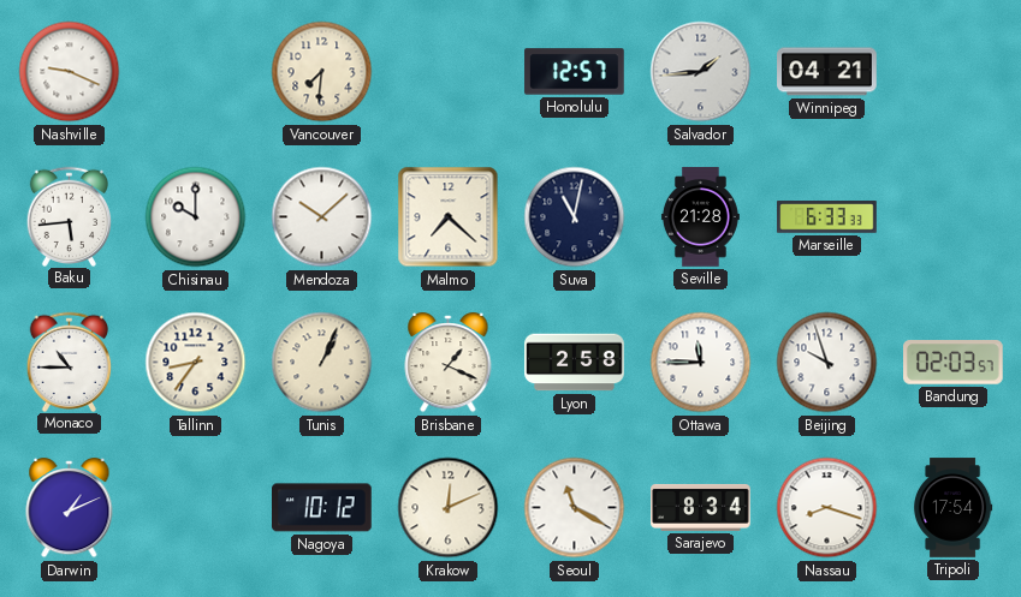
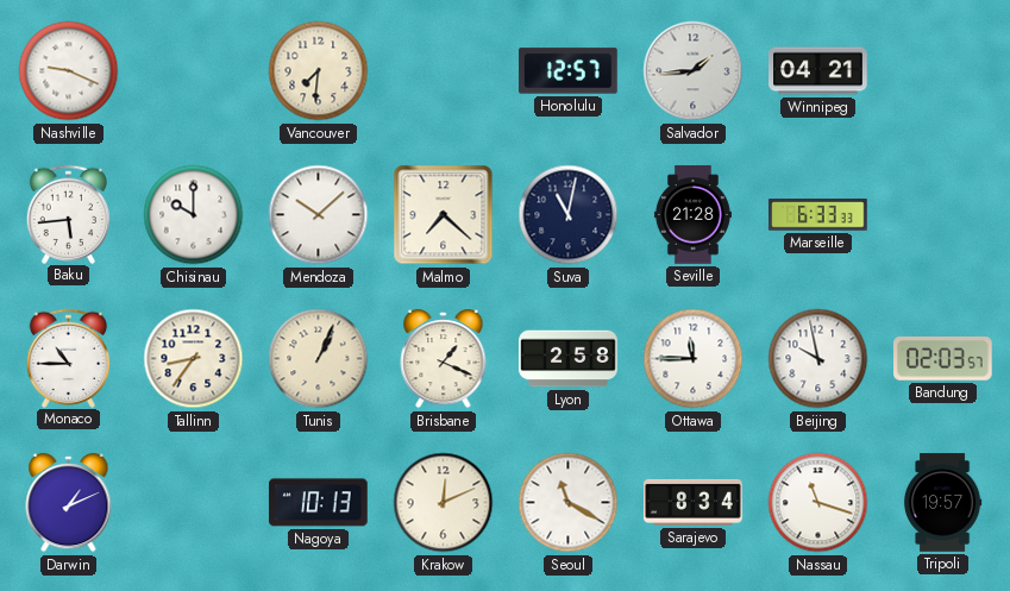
Beijing: 9:57 -> 9:58 (818, 359)
Nagoya: 10:12 -> 10:13 (319, 503)
Nassau: 8:18 -> 11:18 (818, 503)
Tripoli: 17:54 -> 19:57 (942, 503)
